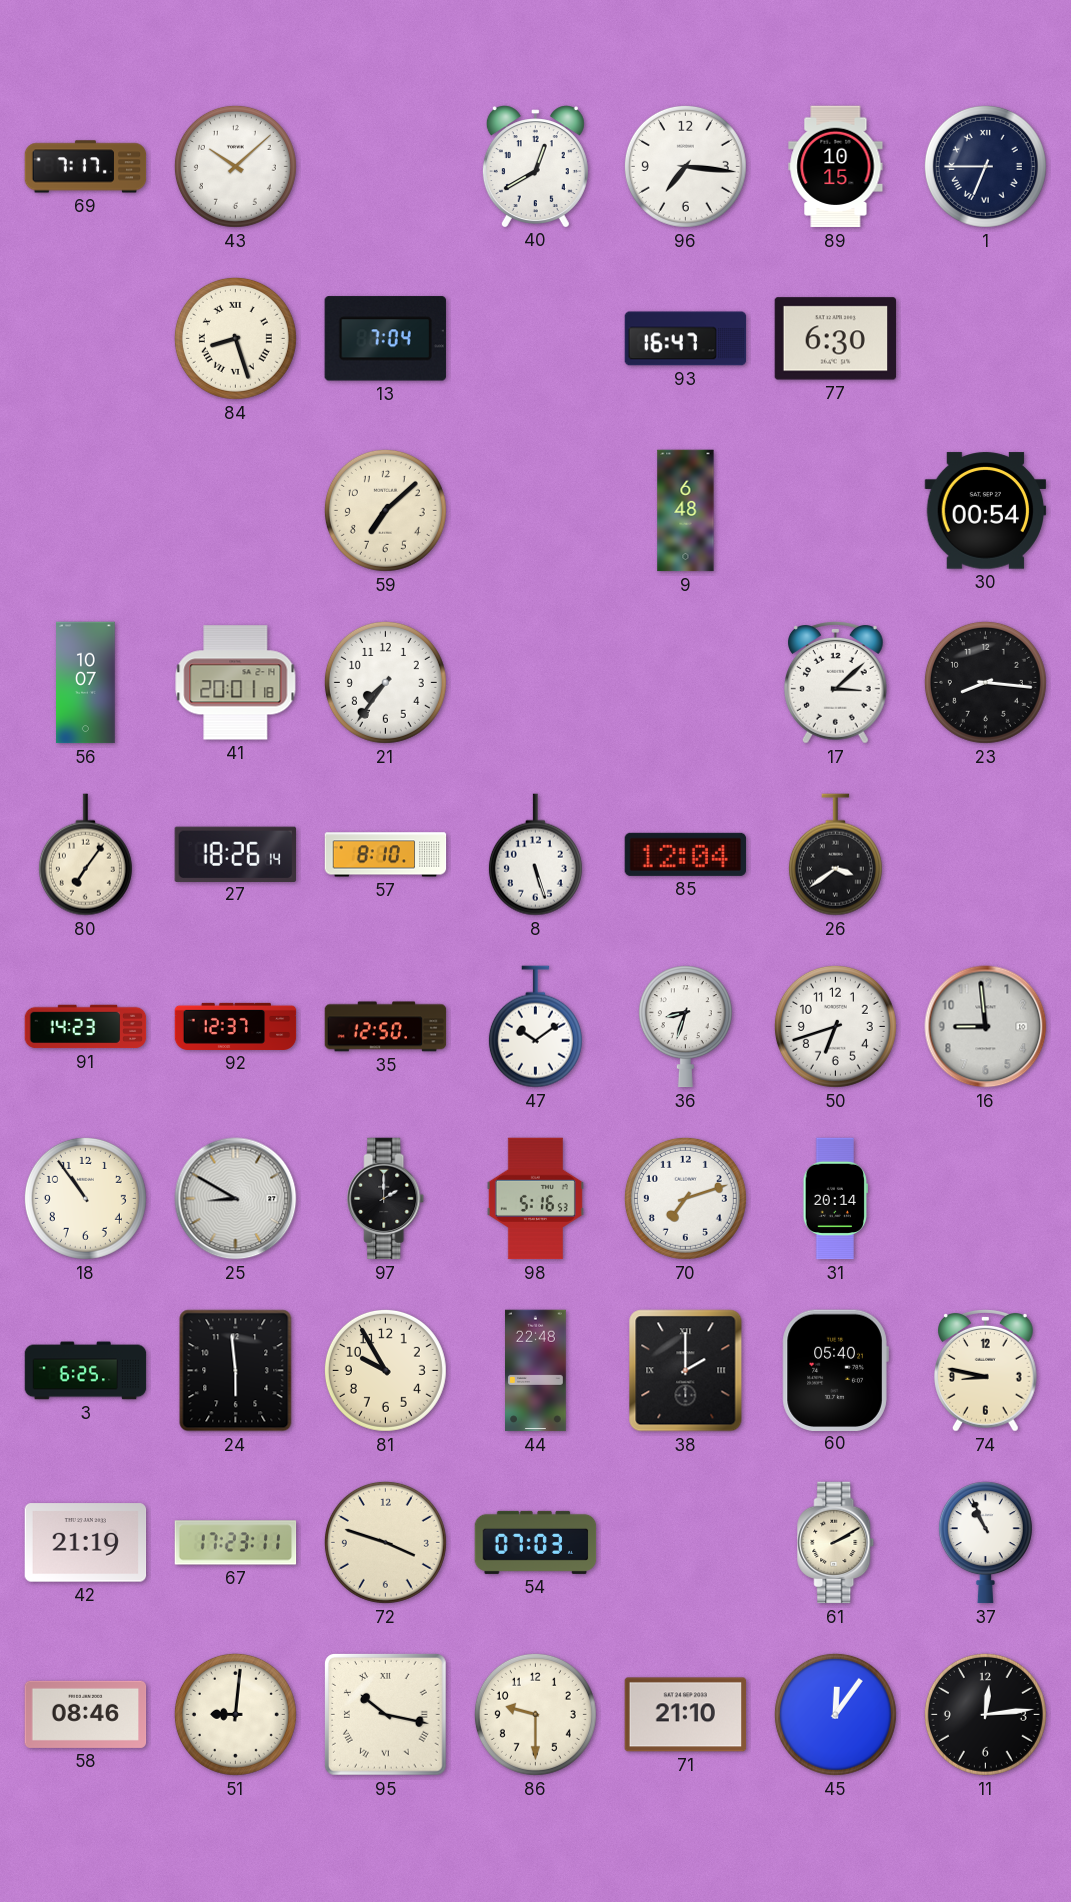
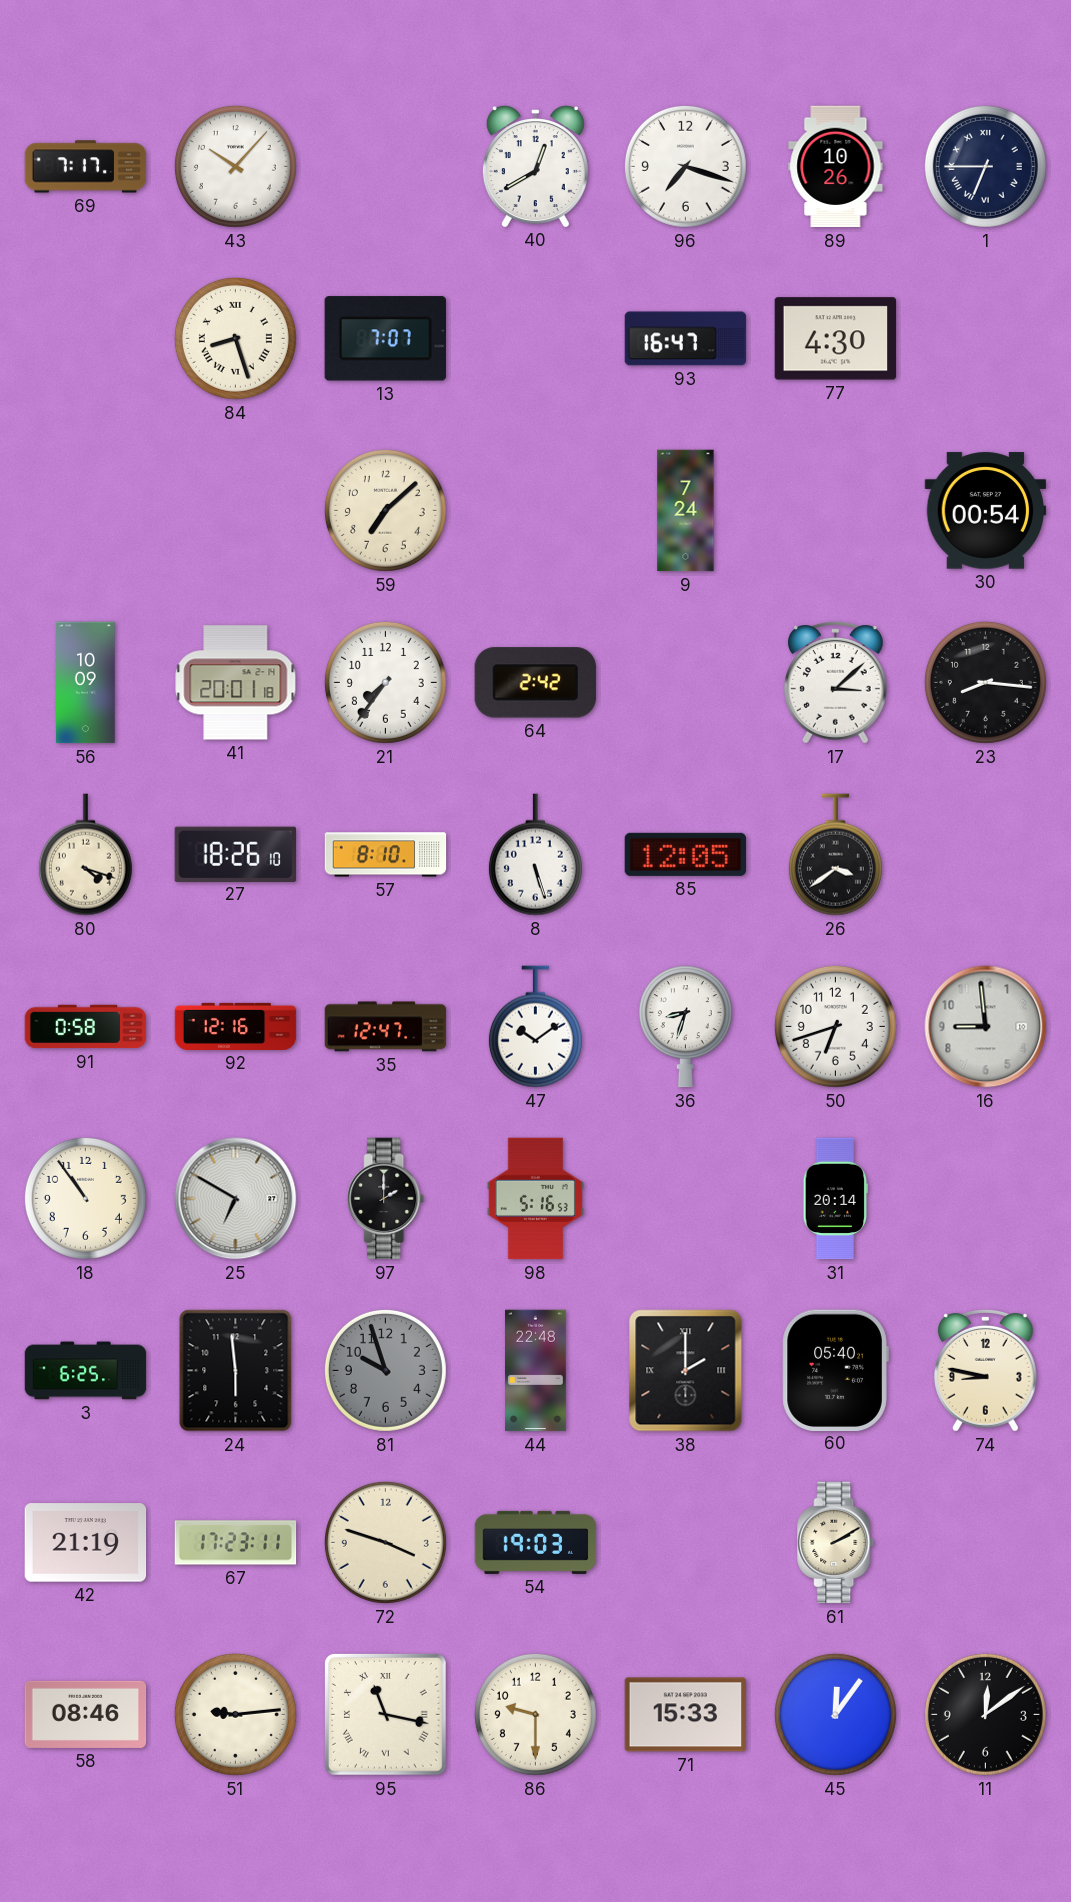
43: 10:08 -> 10:07 (235, 166)
96: 7:16 -> 7:18 (685, 166)
89: 10:15 -> 10:26 (836, 167)
13: 7:04 -> 7:07 (385, 339)
77: 6:30 -> 4:30 (836, 339)
9: 6:48 -> 7:24 (686, 511)
56: 10:07 -> 10:09 (86, 683)
64: none -> 2:42 (535, 683)
80: 7:06 -> 4:18 (85, 855)
27: 18:26:14 -> 18:26:10 (235, 854)
85: 12:04 -> 12:05 (686, 854)
91: 14:23 -> 0:58 (86, 1027)
92: 12:37 -> 12:16 (236, 1026)
35: 12:50 -> 12:47 (386, 1027)
25: 8:50 -> 6:50 (236, 1199)
70: 7:12 -> none (685, 1198)
81: 9:55 -> 9:57 (385, 1370)
81 dial: cream -> grey (385, 1370)
54: 07:03 -> 19:03 (536, 1542)
37: 10:56 -> none (985, 1543)
51: 9:01 -> 9:14 (235, 1714)
95: 10:17 -> 11:17 (385, 1714)
71: 21:10 -> 15:33 (686, 1715)
11: 12:14 -> 12:09 (985, 1714)
